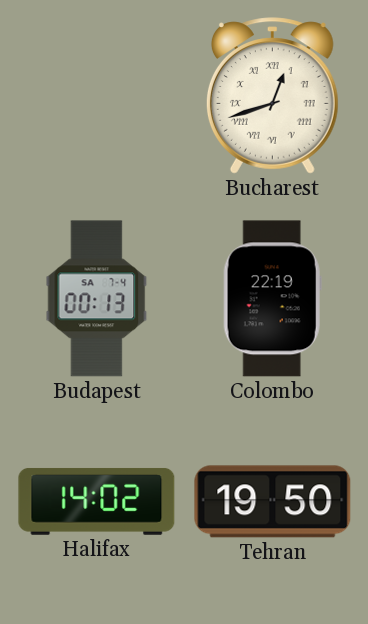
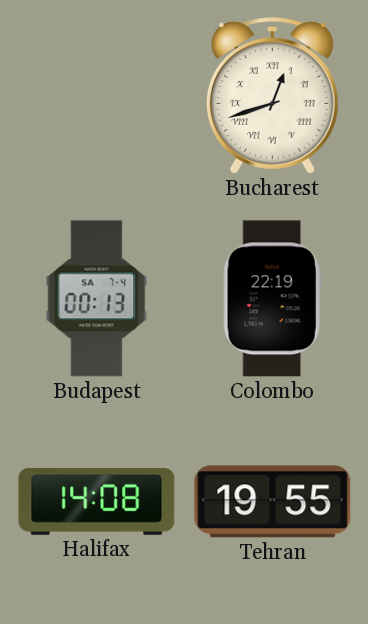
Halifax: 14:02 -> 14:08 (97, 501)
Tehran: 19:50 -> 19:55 (273, 502)
